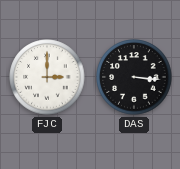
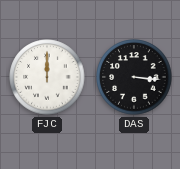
FJC: 3:00 -> 12:00 (47, 77)
